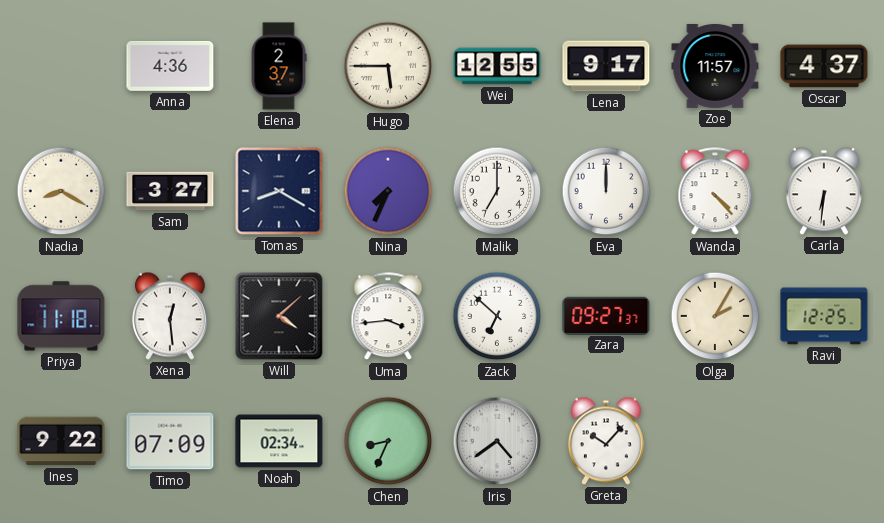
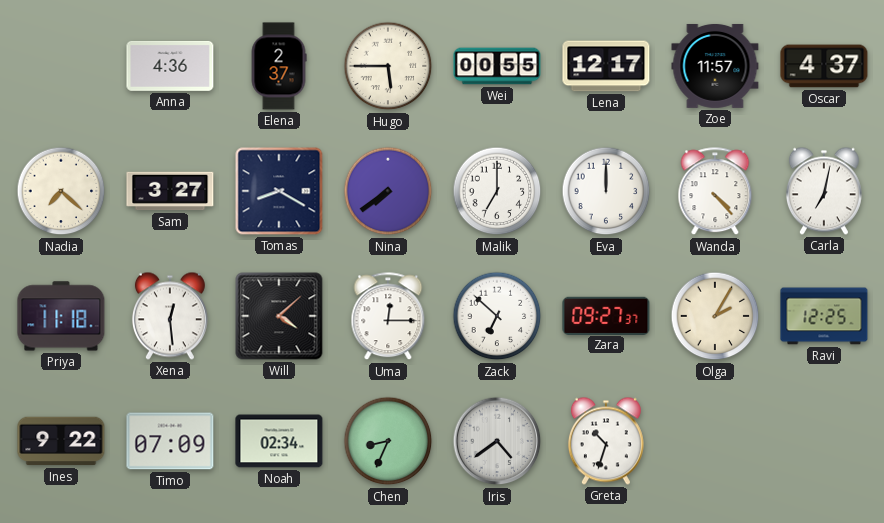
Wei: 12:55 -> 00:55 (497, 66)
Lena: 9:17 -> 12:17 (606, 66)
Nadia: 8:20 -> 7:22 (61, 191)
Nina: 7:34 -> 7:39 (388, 191)
Carla: 6:31 -> 7:02 (824, 191)
Uma: 3:44 -> 12:15 (388, 317)
Greta: 10:07 -> 10:33 (606, 441)
